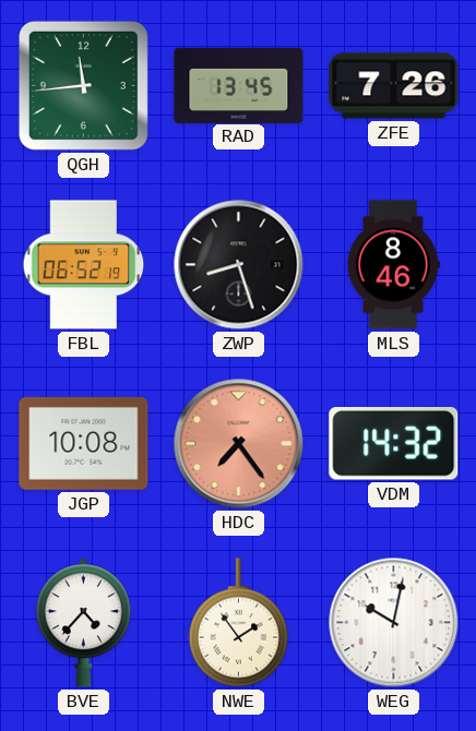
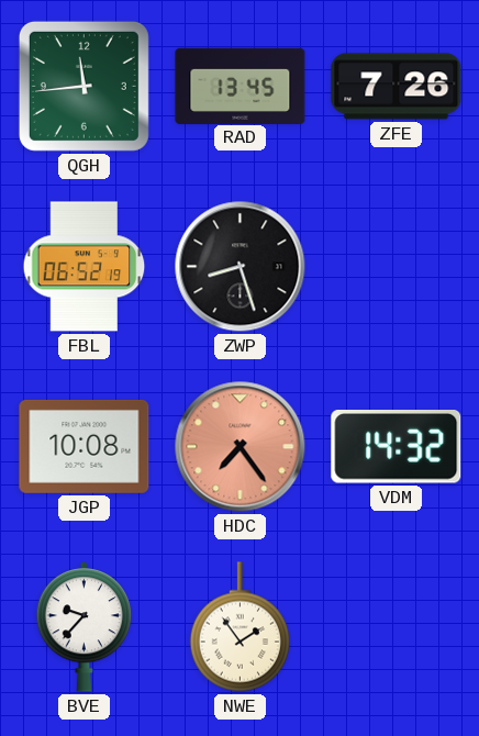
MLS: 8:46 -> none (393, 265)
BVE: 4:37 -> 9:37 (85, 627)
WEG: 10:02 -> none (394, 623)
